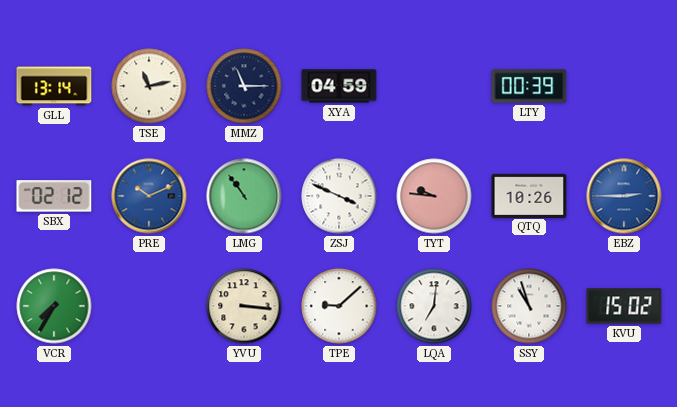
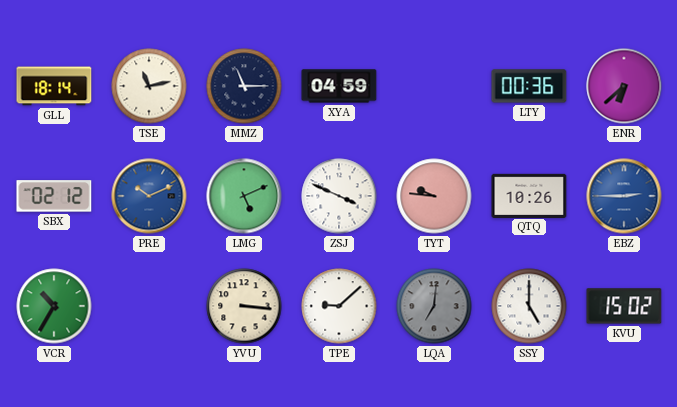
GLL: 13:14 -> 18:14 (54, 86)
LTY: 00:39 -> 00:36 (529, 86)
ENR: none -> 6:38 (624, 86)
LMG: 10:54 -> 5:11 (244, 196)
VCR: 7:35 -> 10:35 (54, 306)
LQA dial: white -> grey (434, 306)
SSY: 10:57 -> 5:00 (529, 306)
